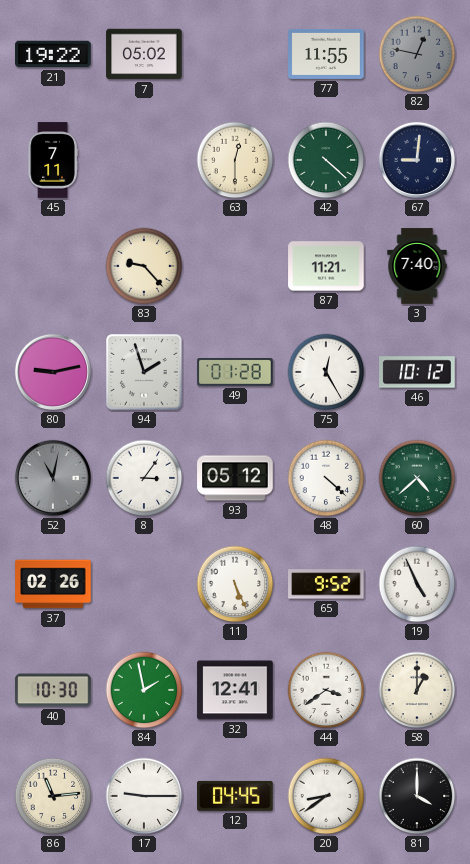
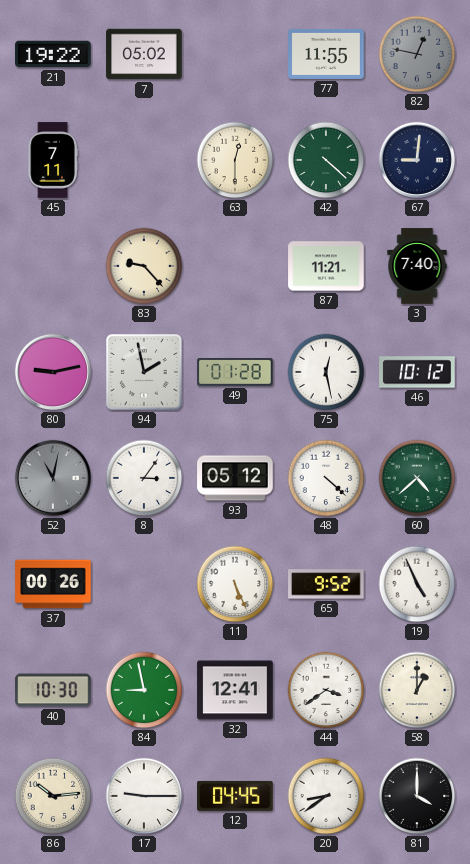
94: 1:57 -> 1:58 (144, 372)
75: 12:25 -> 12:28 (326, 372)
37: 02:26 -> 00:26 (53, 584)
84: 1:58 -> 8:58 (144, 690)
86: 11:14 -> 10:14 (53, 796)
